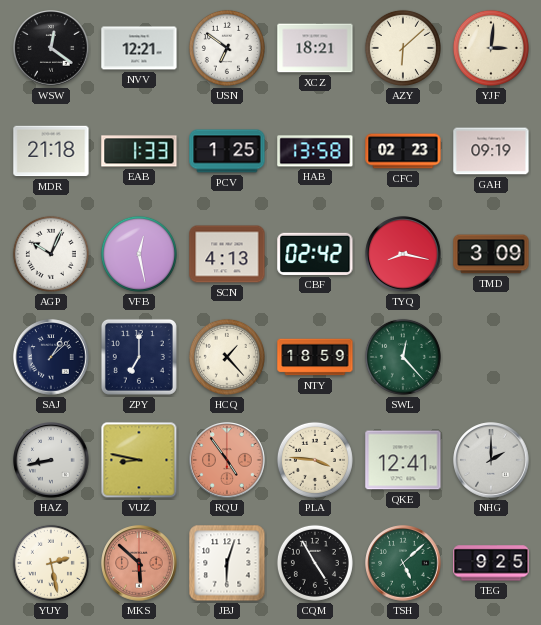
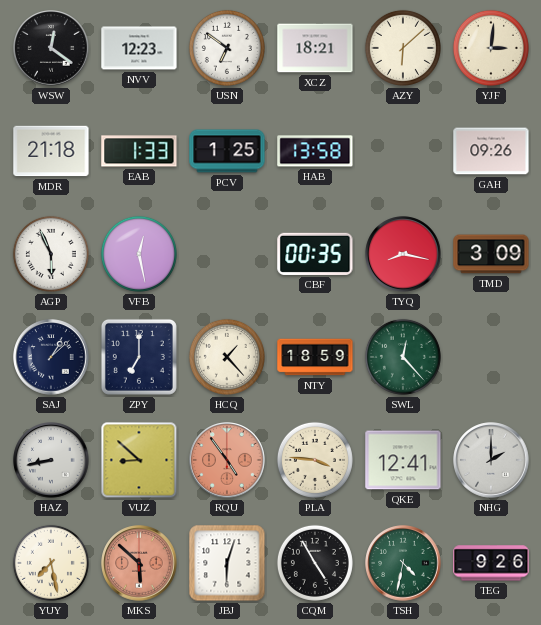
NVV: 12:21 -> 12:23 (139, 48)
CFC: 02:23 -> none (403, 151)
GAH: 09:19 -> 09:26 (491, 151)
AGP: 10:04 -> 5:56 (51, 254)
SCN: 4:13 -> none (227, 254)
CBF: 02:42 -> 00:35 (315, 254)
VUZ: 8:47 -> 8:52 (139, 460)
YUY: 2:28 -> 7:28 (51, 563)
TSH: 5:08 -> 4:32 (403, 563)
TEG: 9:25 -> 9:26 (491, 563)
